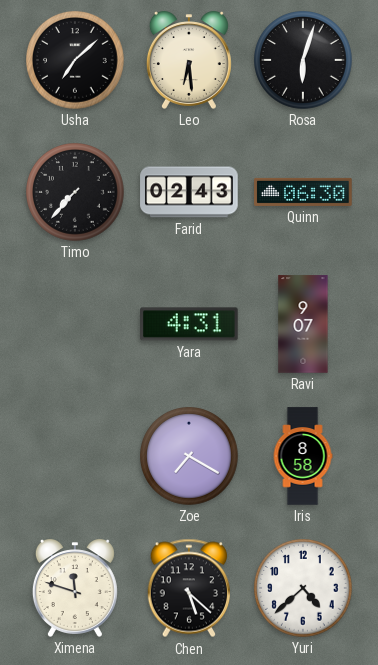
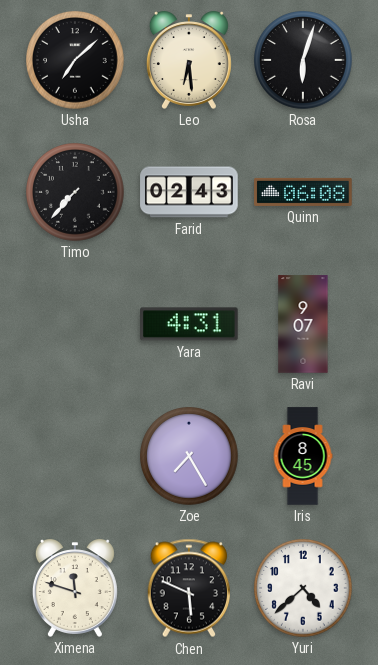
Quinn: 06:30 -> 06:08 (303, 192)
Zoe: 7:20 -> 7:25 (190, 457)
Iris: 8:58 -> 8:45 (303, 456)
Chen: 5:22 -> 5:49 (189, 588)
